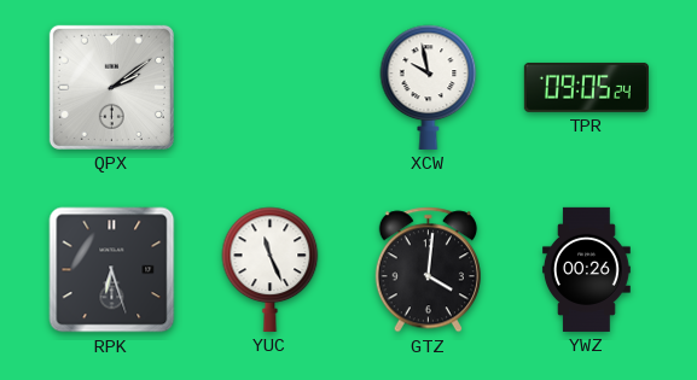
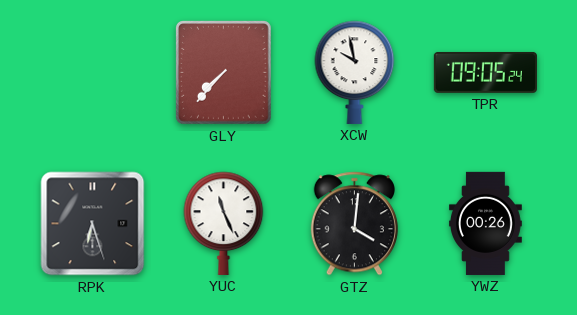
QPX: 2:09 -> none (111, 87)
GLY: none -> 7:37 (224, 73)
